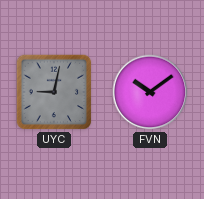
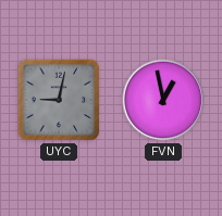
FVN: 10:09 -> 12:58 (163, 100)
